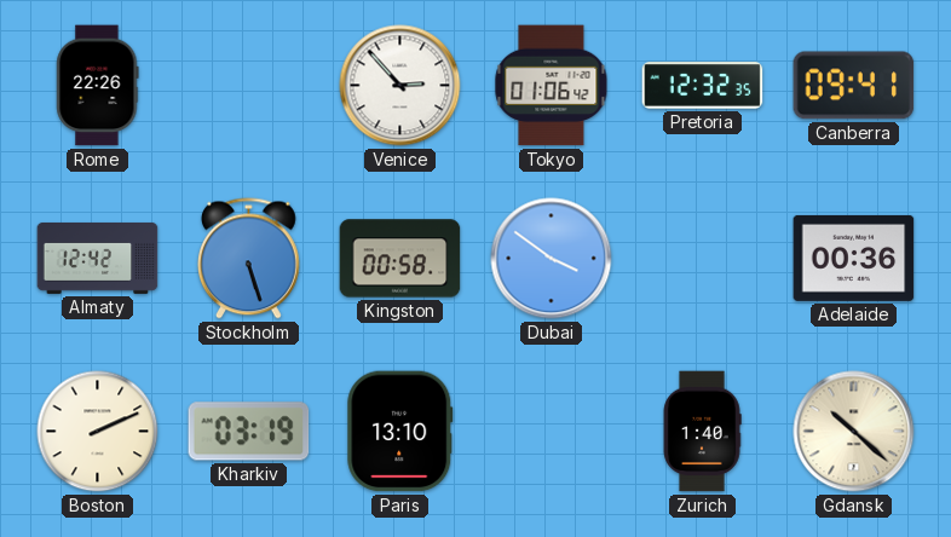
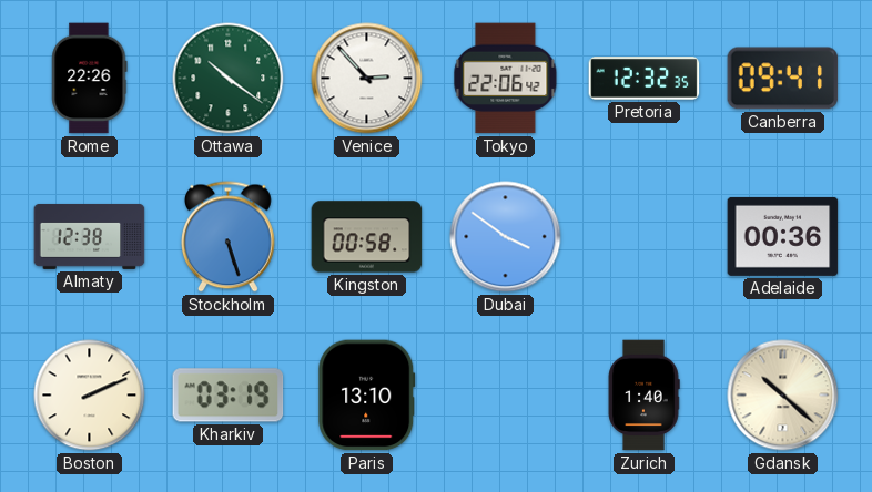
Ottawa: none -> 10:21 (229, 79)
Tokyo: 01:06 -> 22:06 (506, 79)
Almaty: 12:42 -> 12:38 (90, 236)
